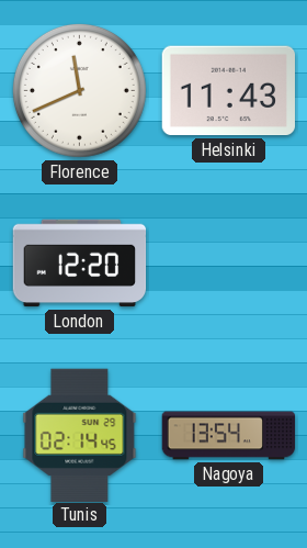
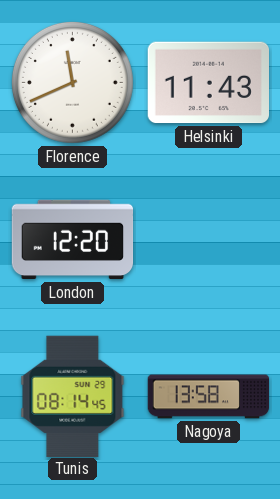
Tunis: 02:14 -> 08:14 (73, 396)
Nagoya: 13:54 -> 13:58 (209, 397)
